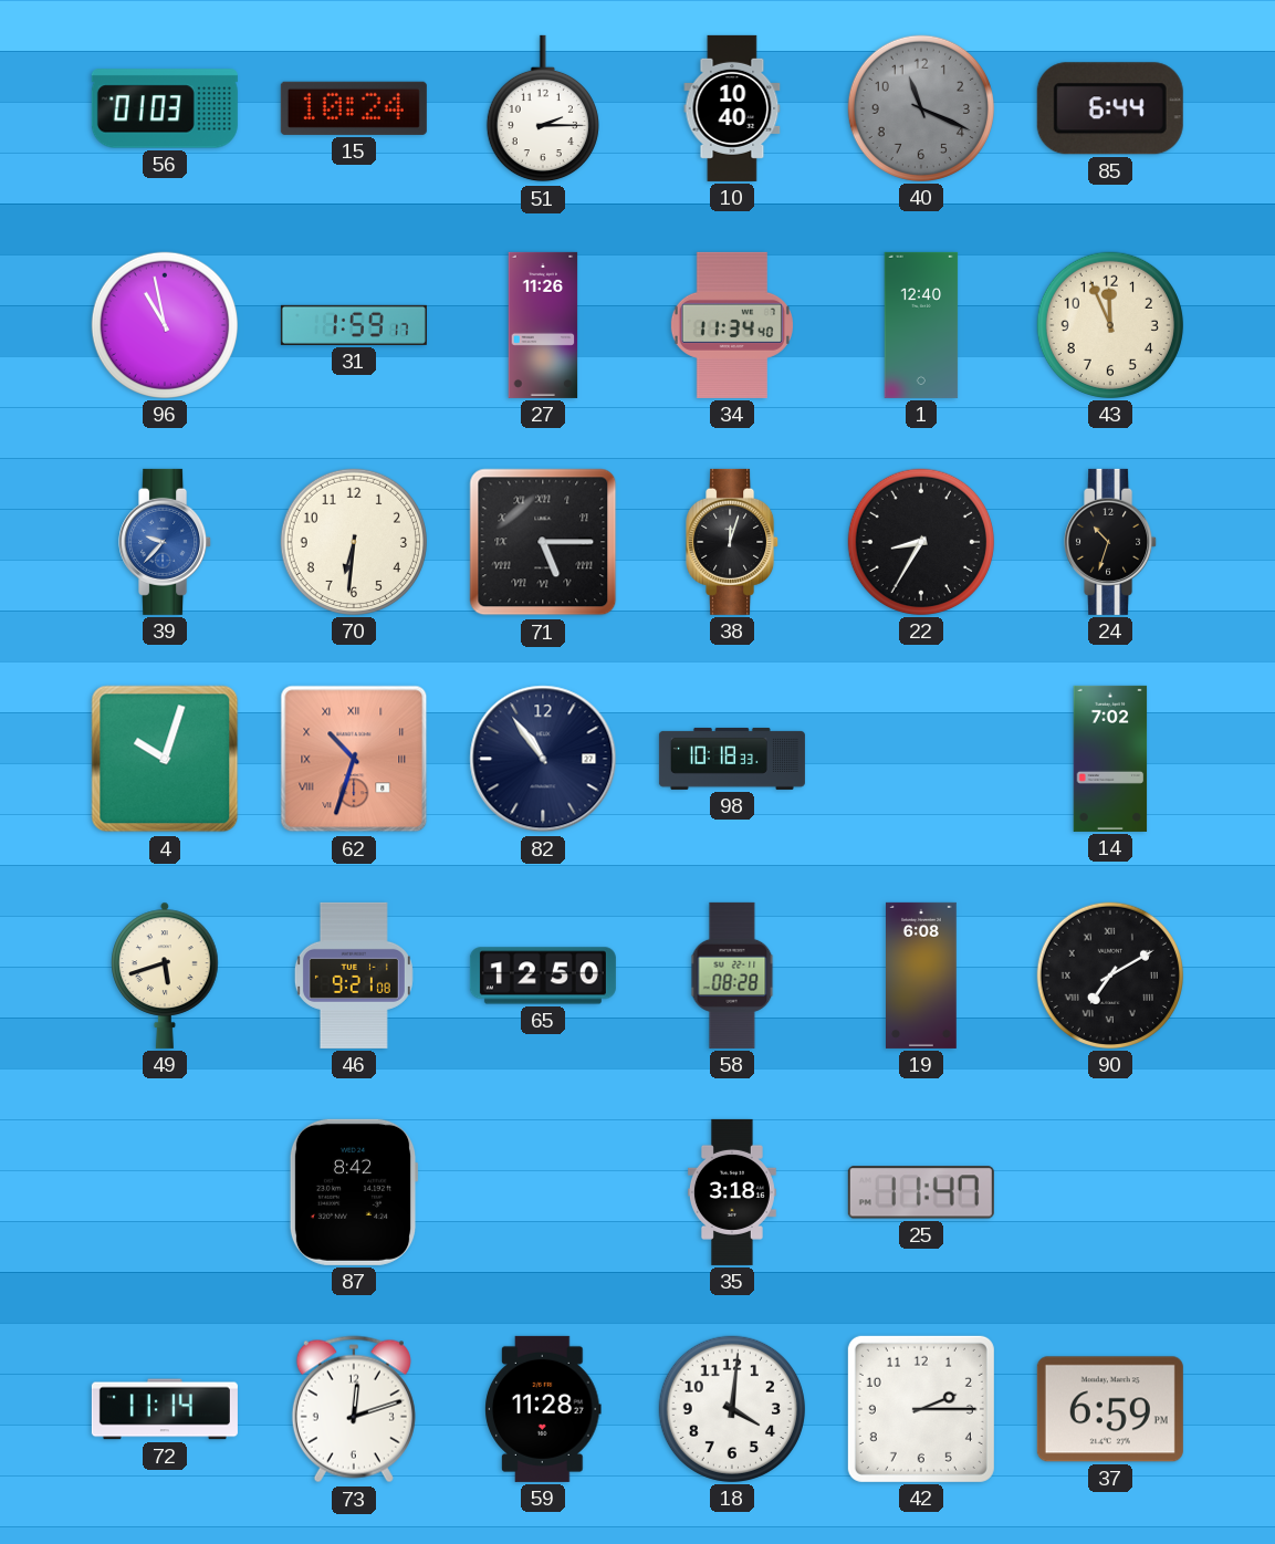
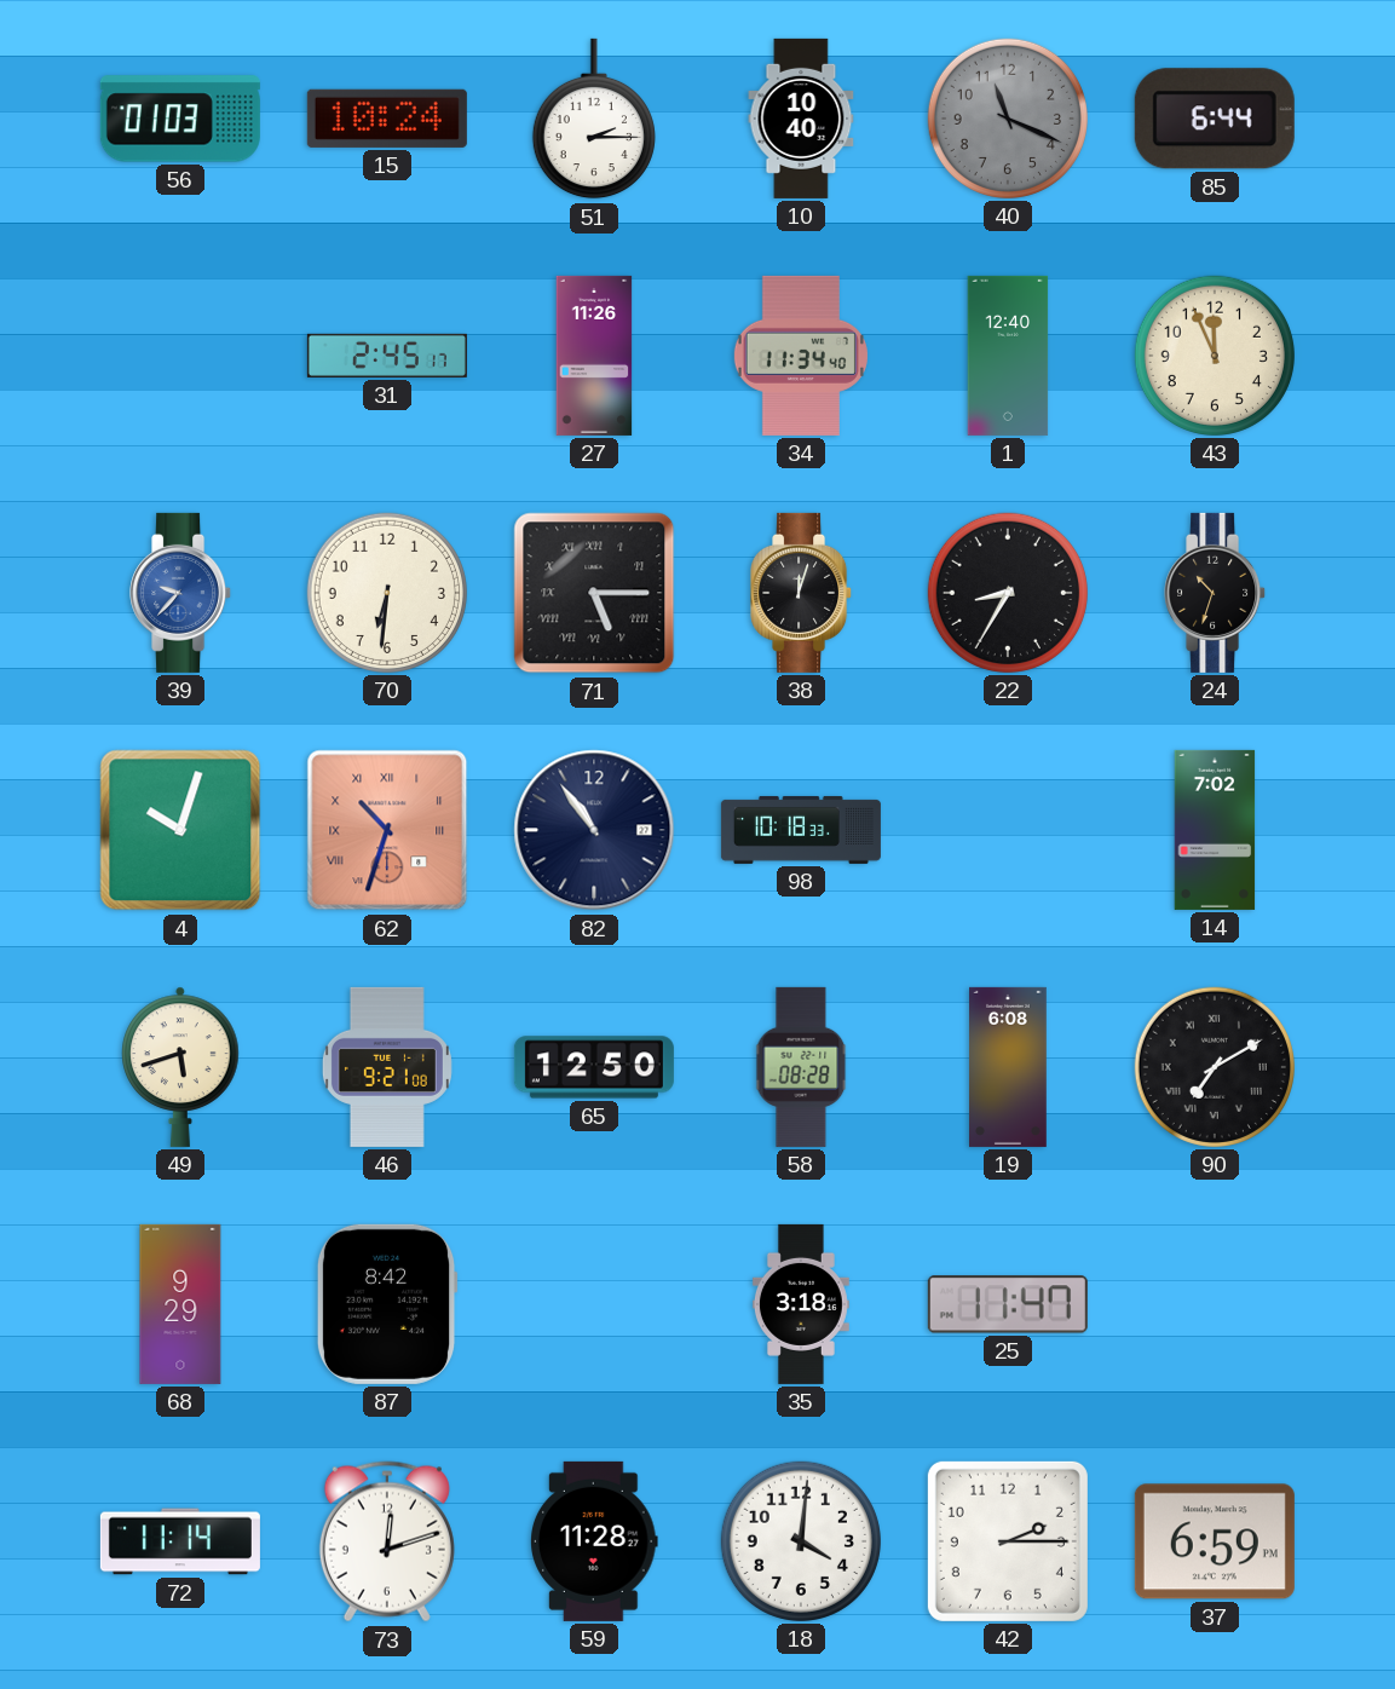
96: 10:58 -> none (165, 325)
31: 1:59 -> 2:45 (387, 356)
68: none -> 9:29 (180, 1304)
